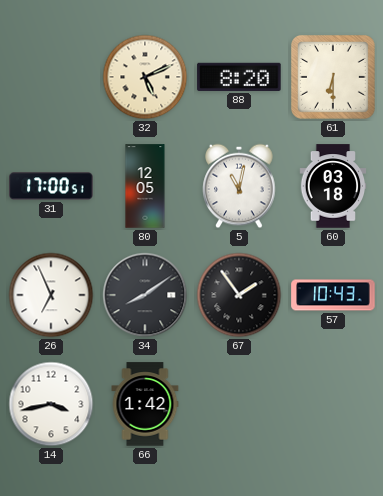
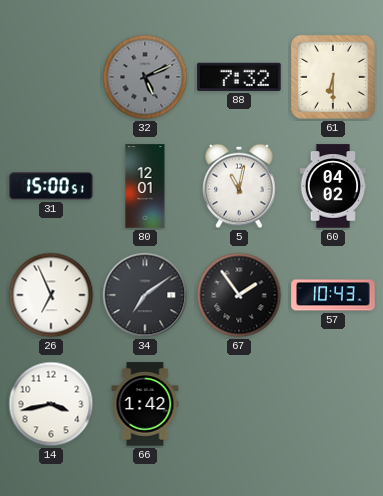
32 dial: cream -> grey (145, 77)
88: 8:20 -> 7:32 (239, 77)
31: 17:00 -> 15:00 (51, 186)
80: 12:05 -> 12:01 (145, 186)
60: 03:18 -> 04:02 (333, 186)
34: 8:09 -> 7:09 (145, 295)
